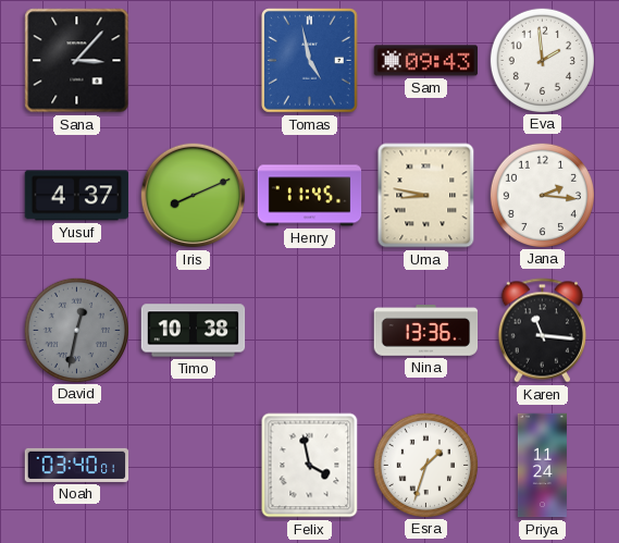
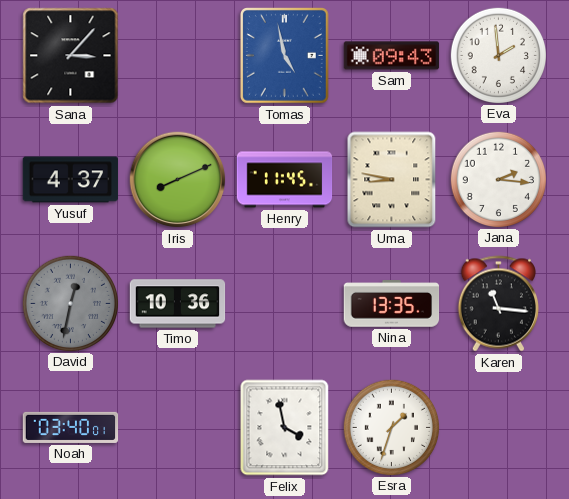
Timo: 10:38 -> 10:36 (178, 304)
Nina: 13:36 -> 13:35 (392, 304)
Priya: 11:24 -> none (542, 466)
